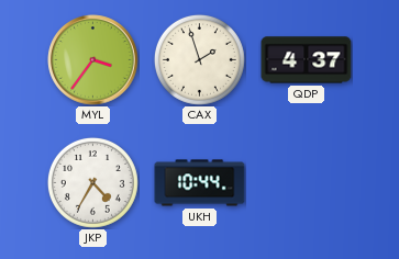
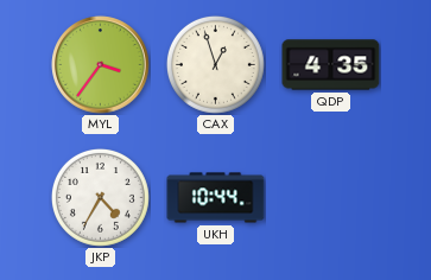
CAX: 1:57 -> 12:57 (215, 64)
QDP: 4:37 -> 4:35 (331, 65)
